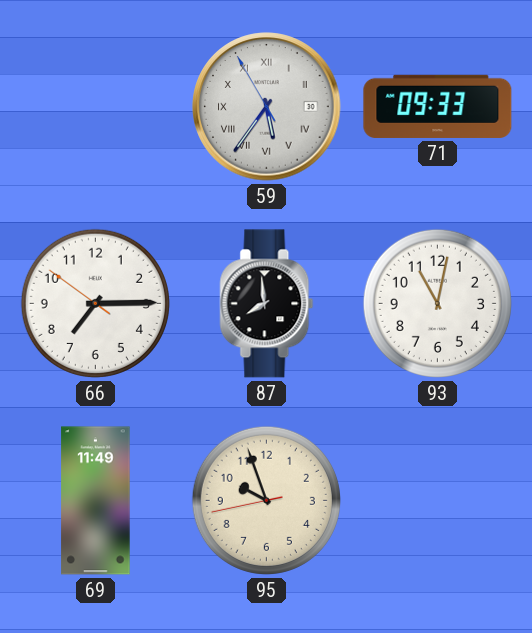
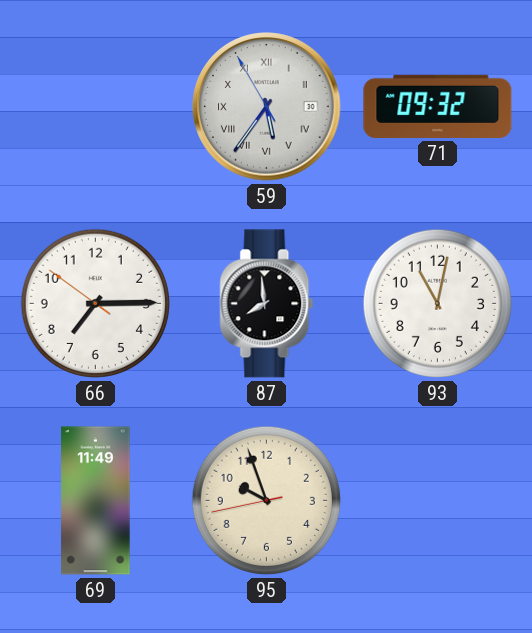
71: 09:33 -> 09:32 (438, 106)
